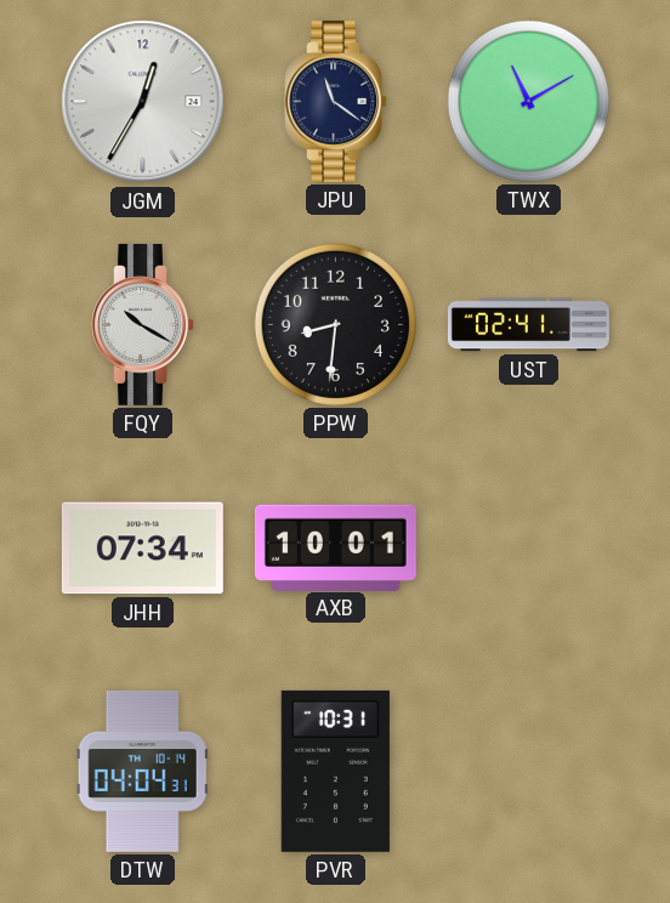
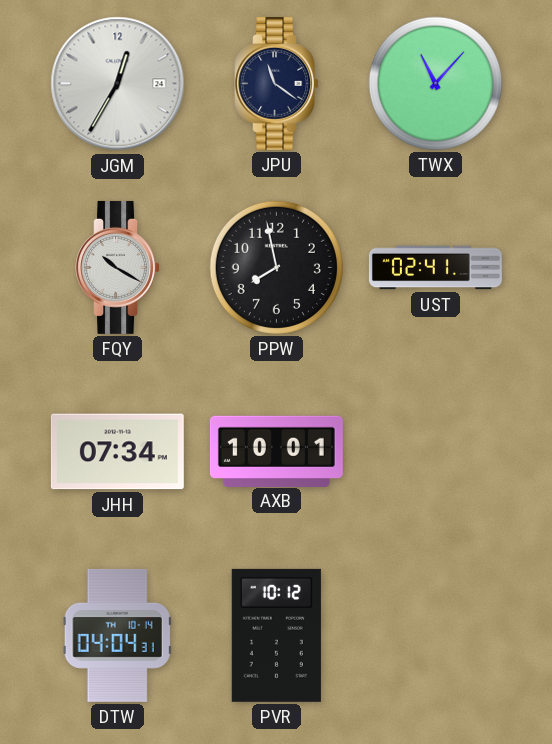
TWX: 11:10 -> 11:07 (435, 83)
PPW: 8:31 -> 7:58 (276, 267)
PVR: 10:31 -> 10:12 (276, 635)
